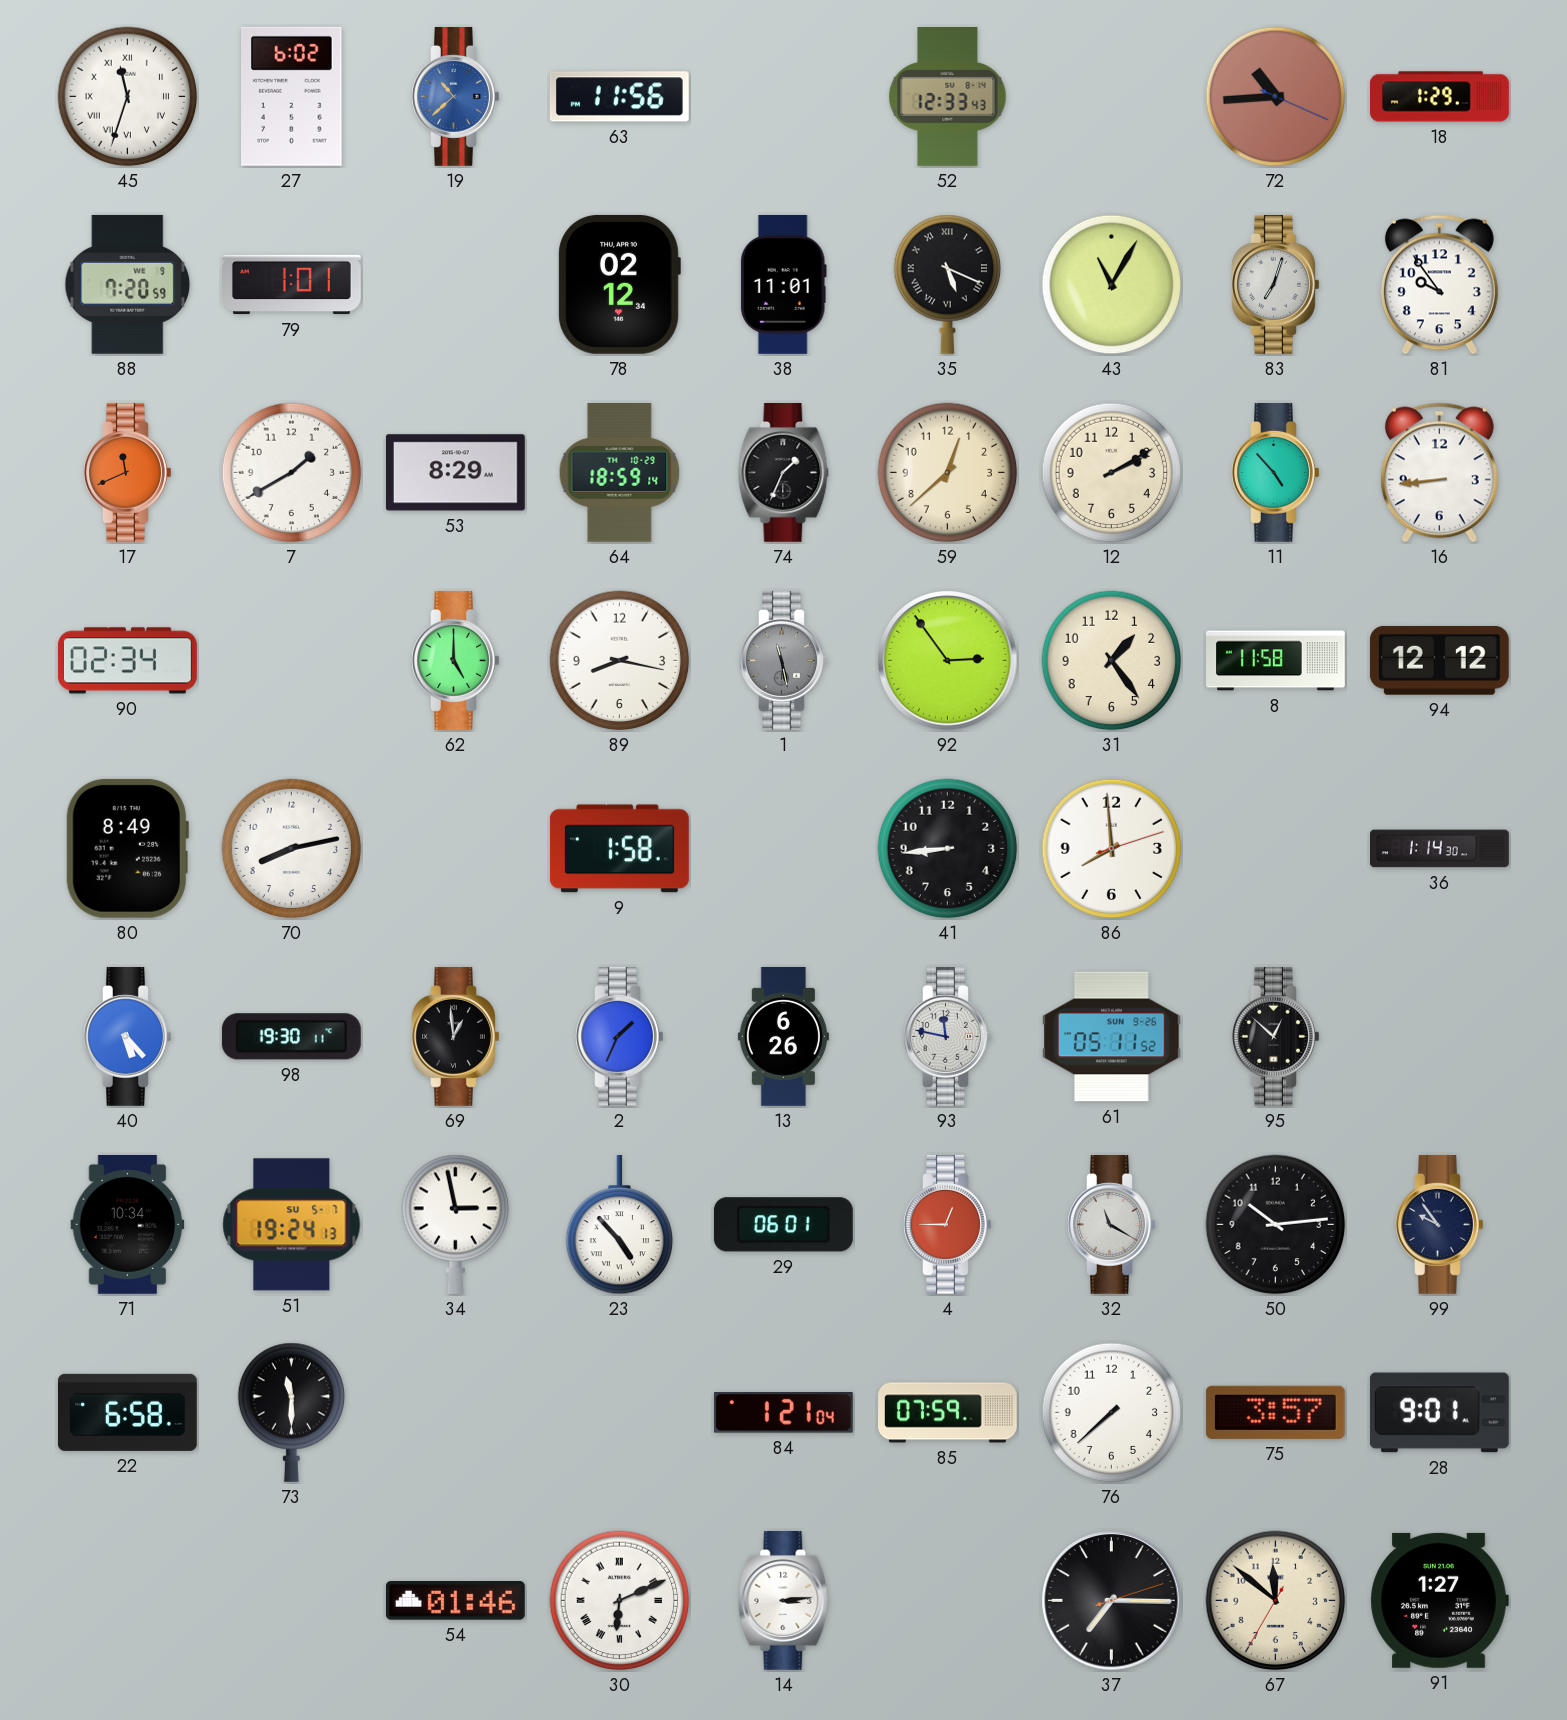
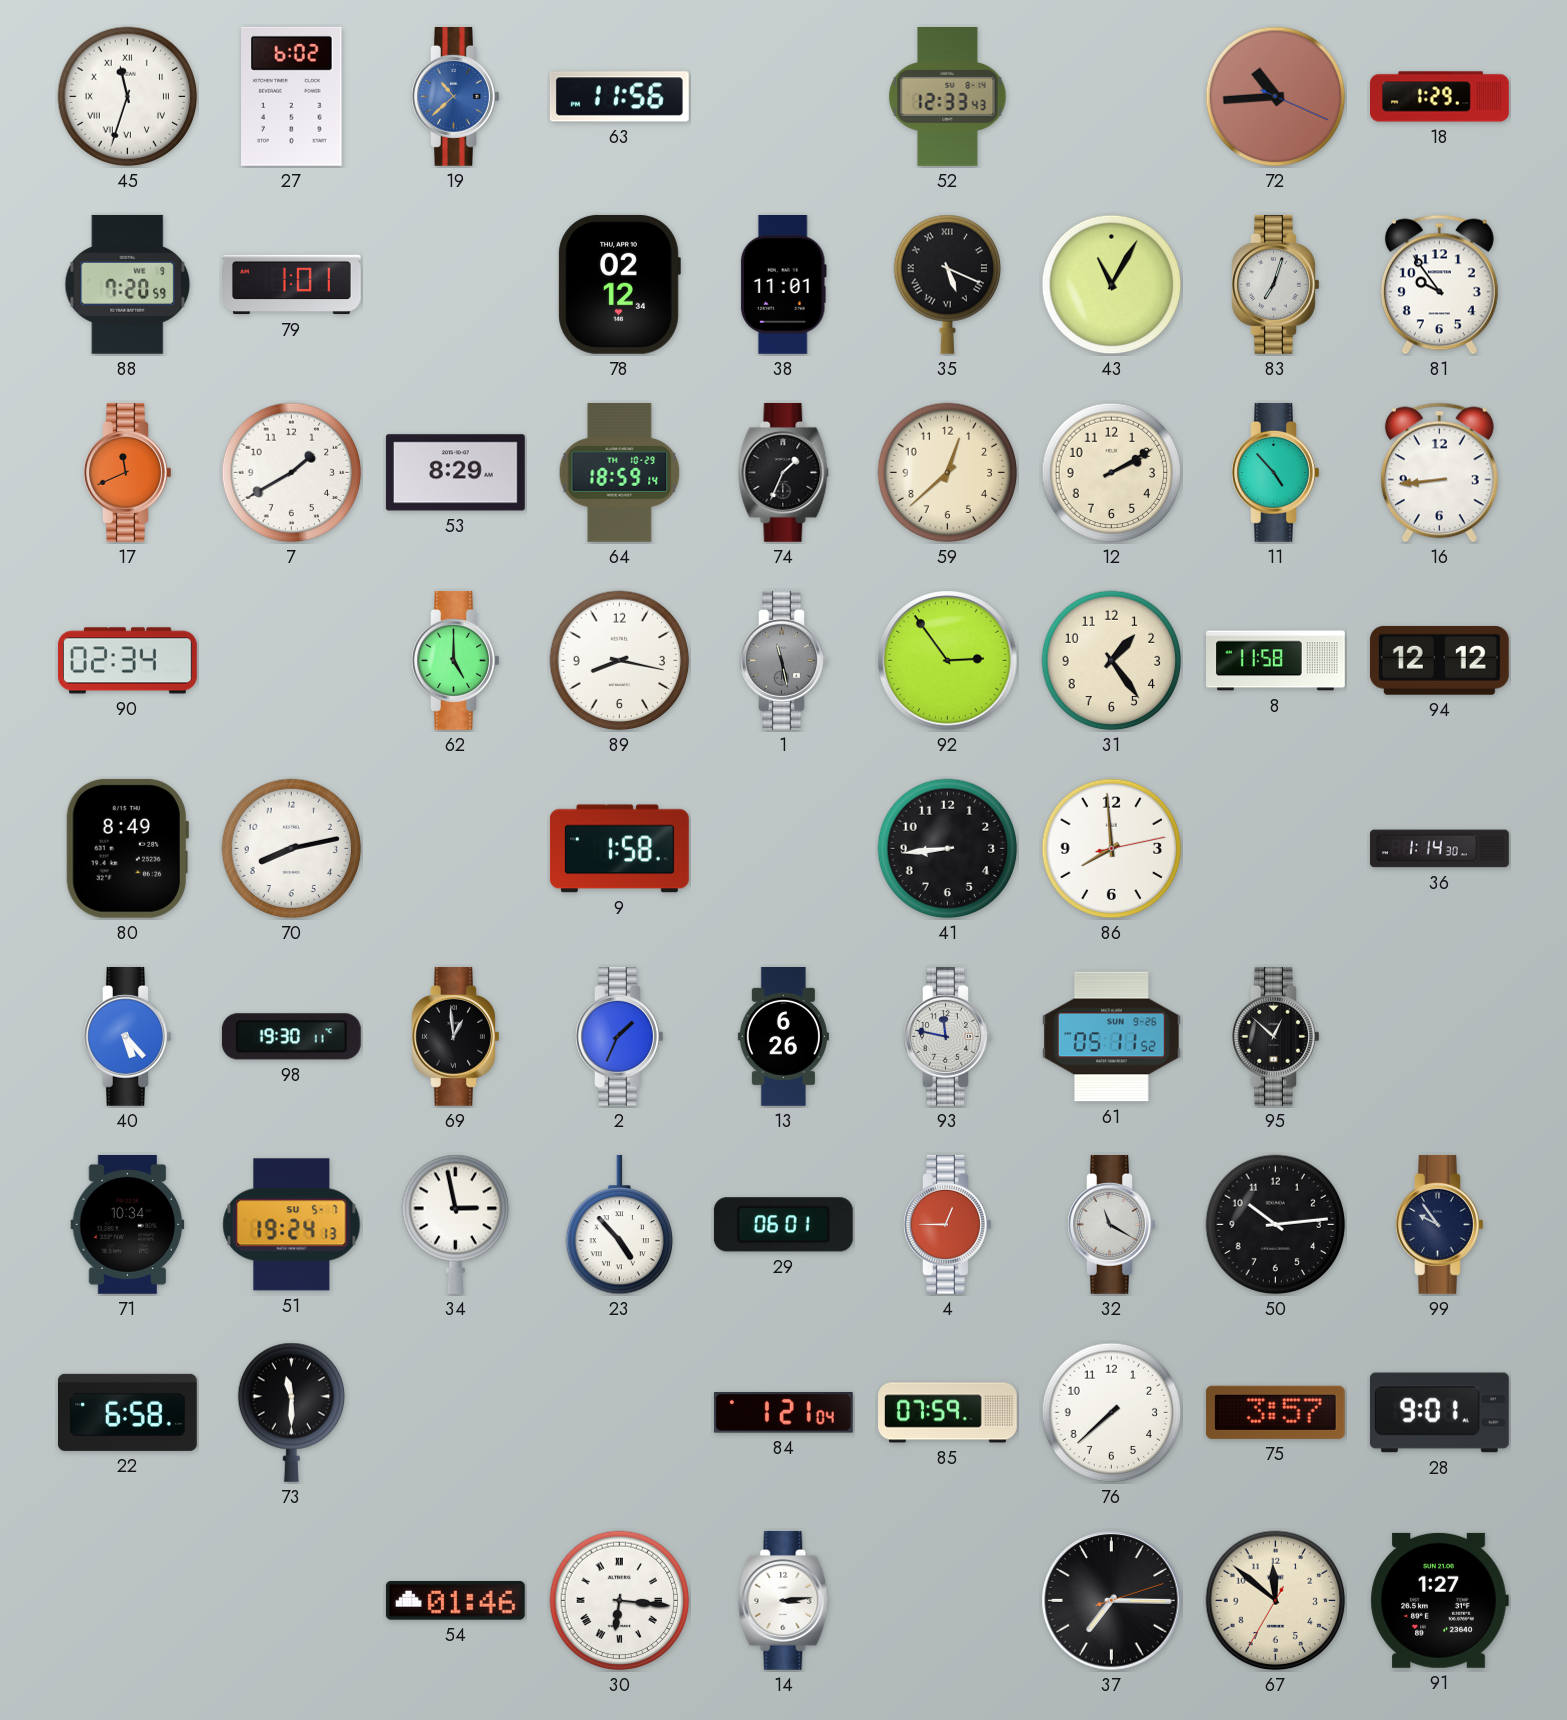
86: 7:59:12 -> 7:59:13 (1112, 849)
30: 6:11 -> 6:16 (620, 1601)
